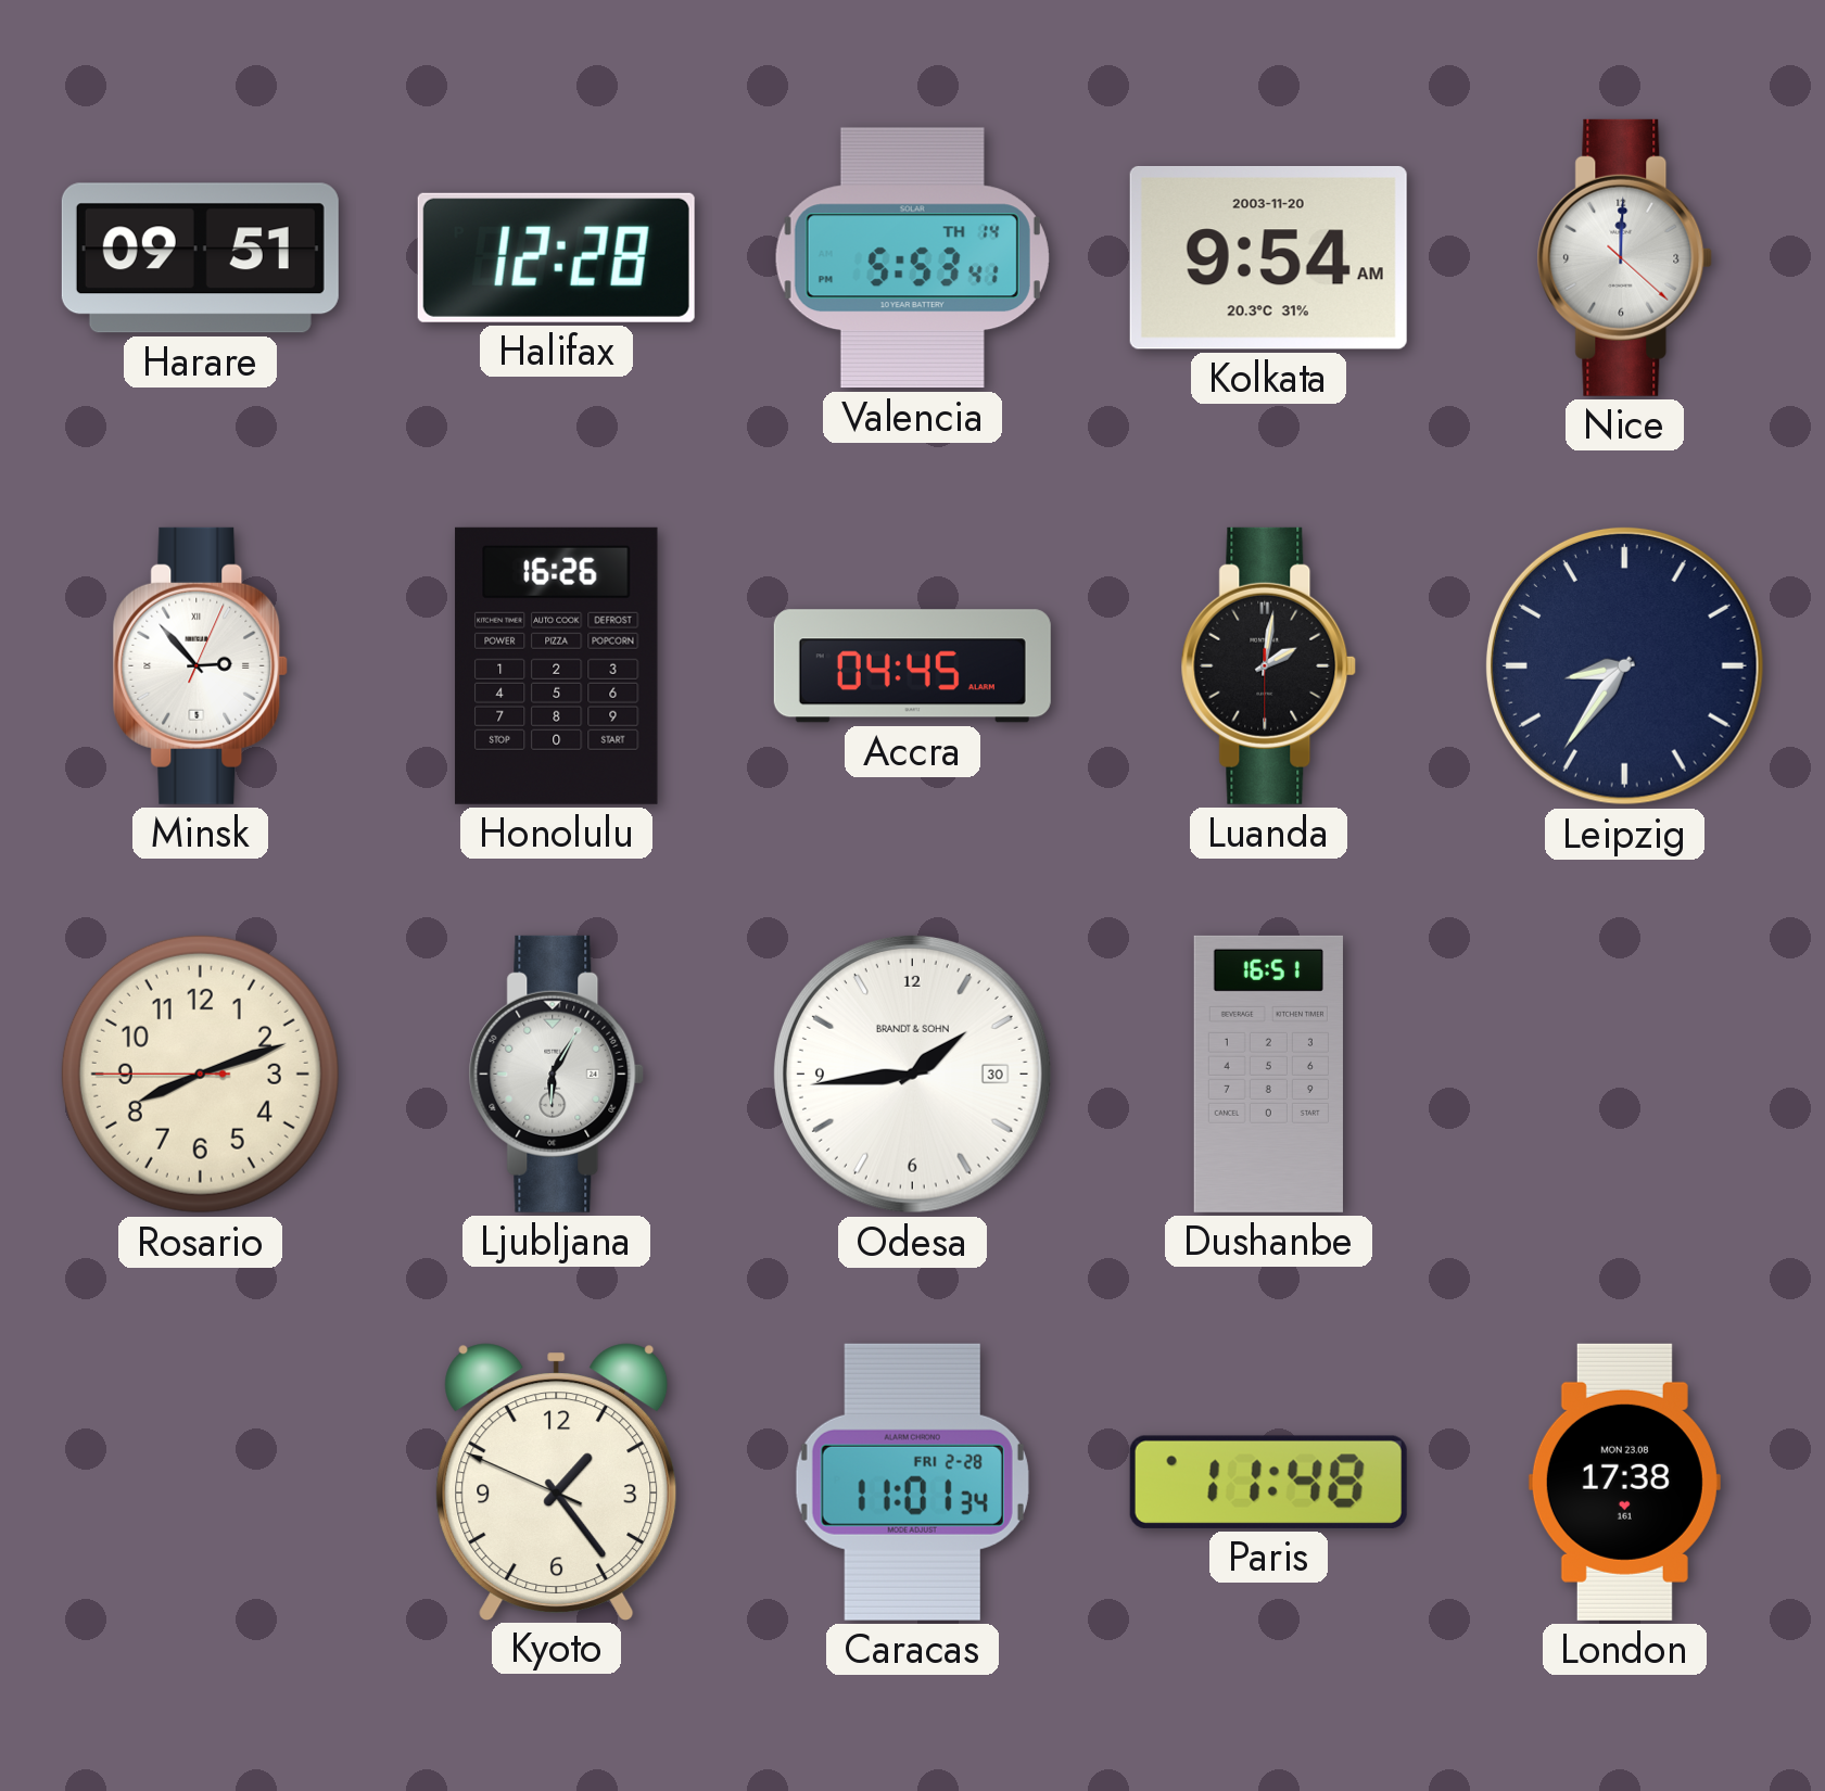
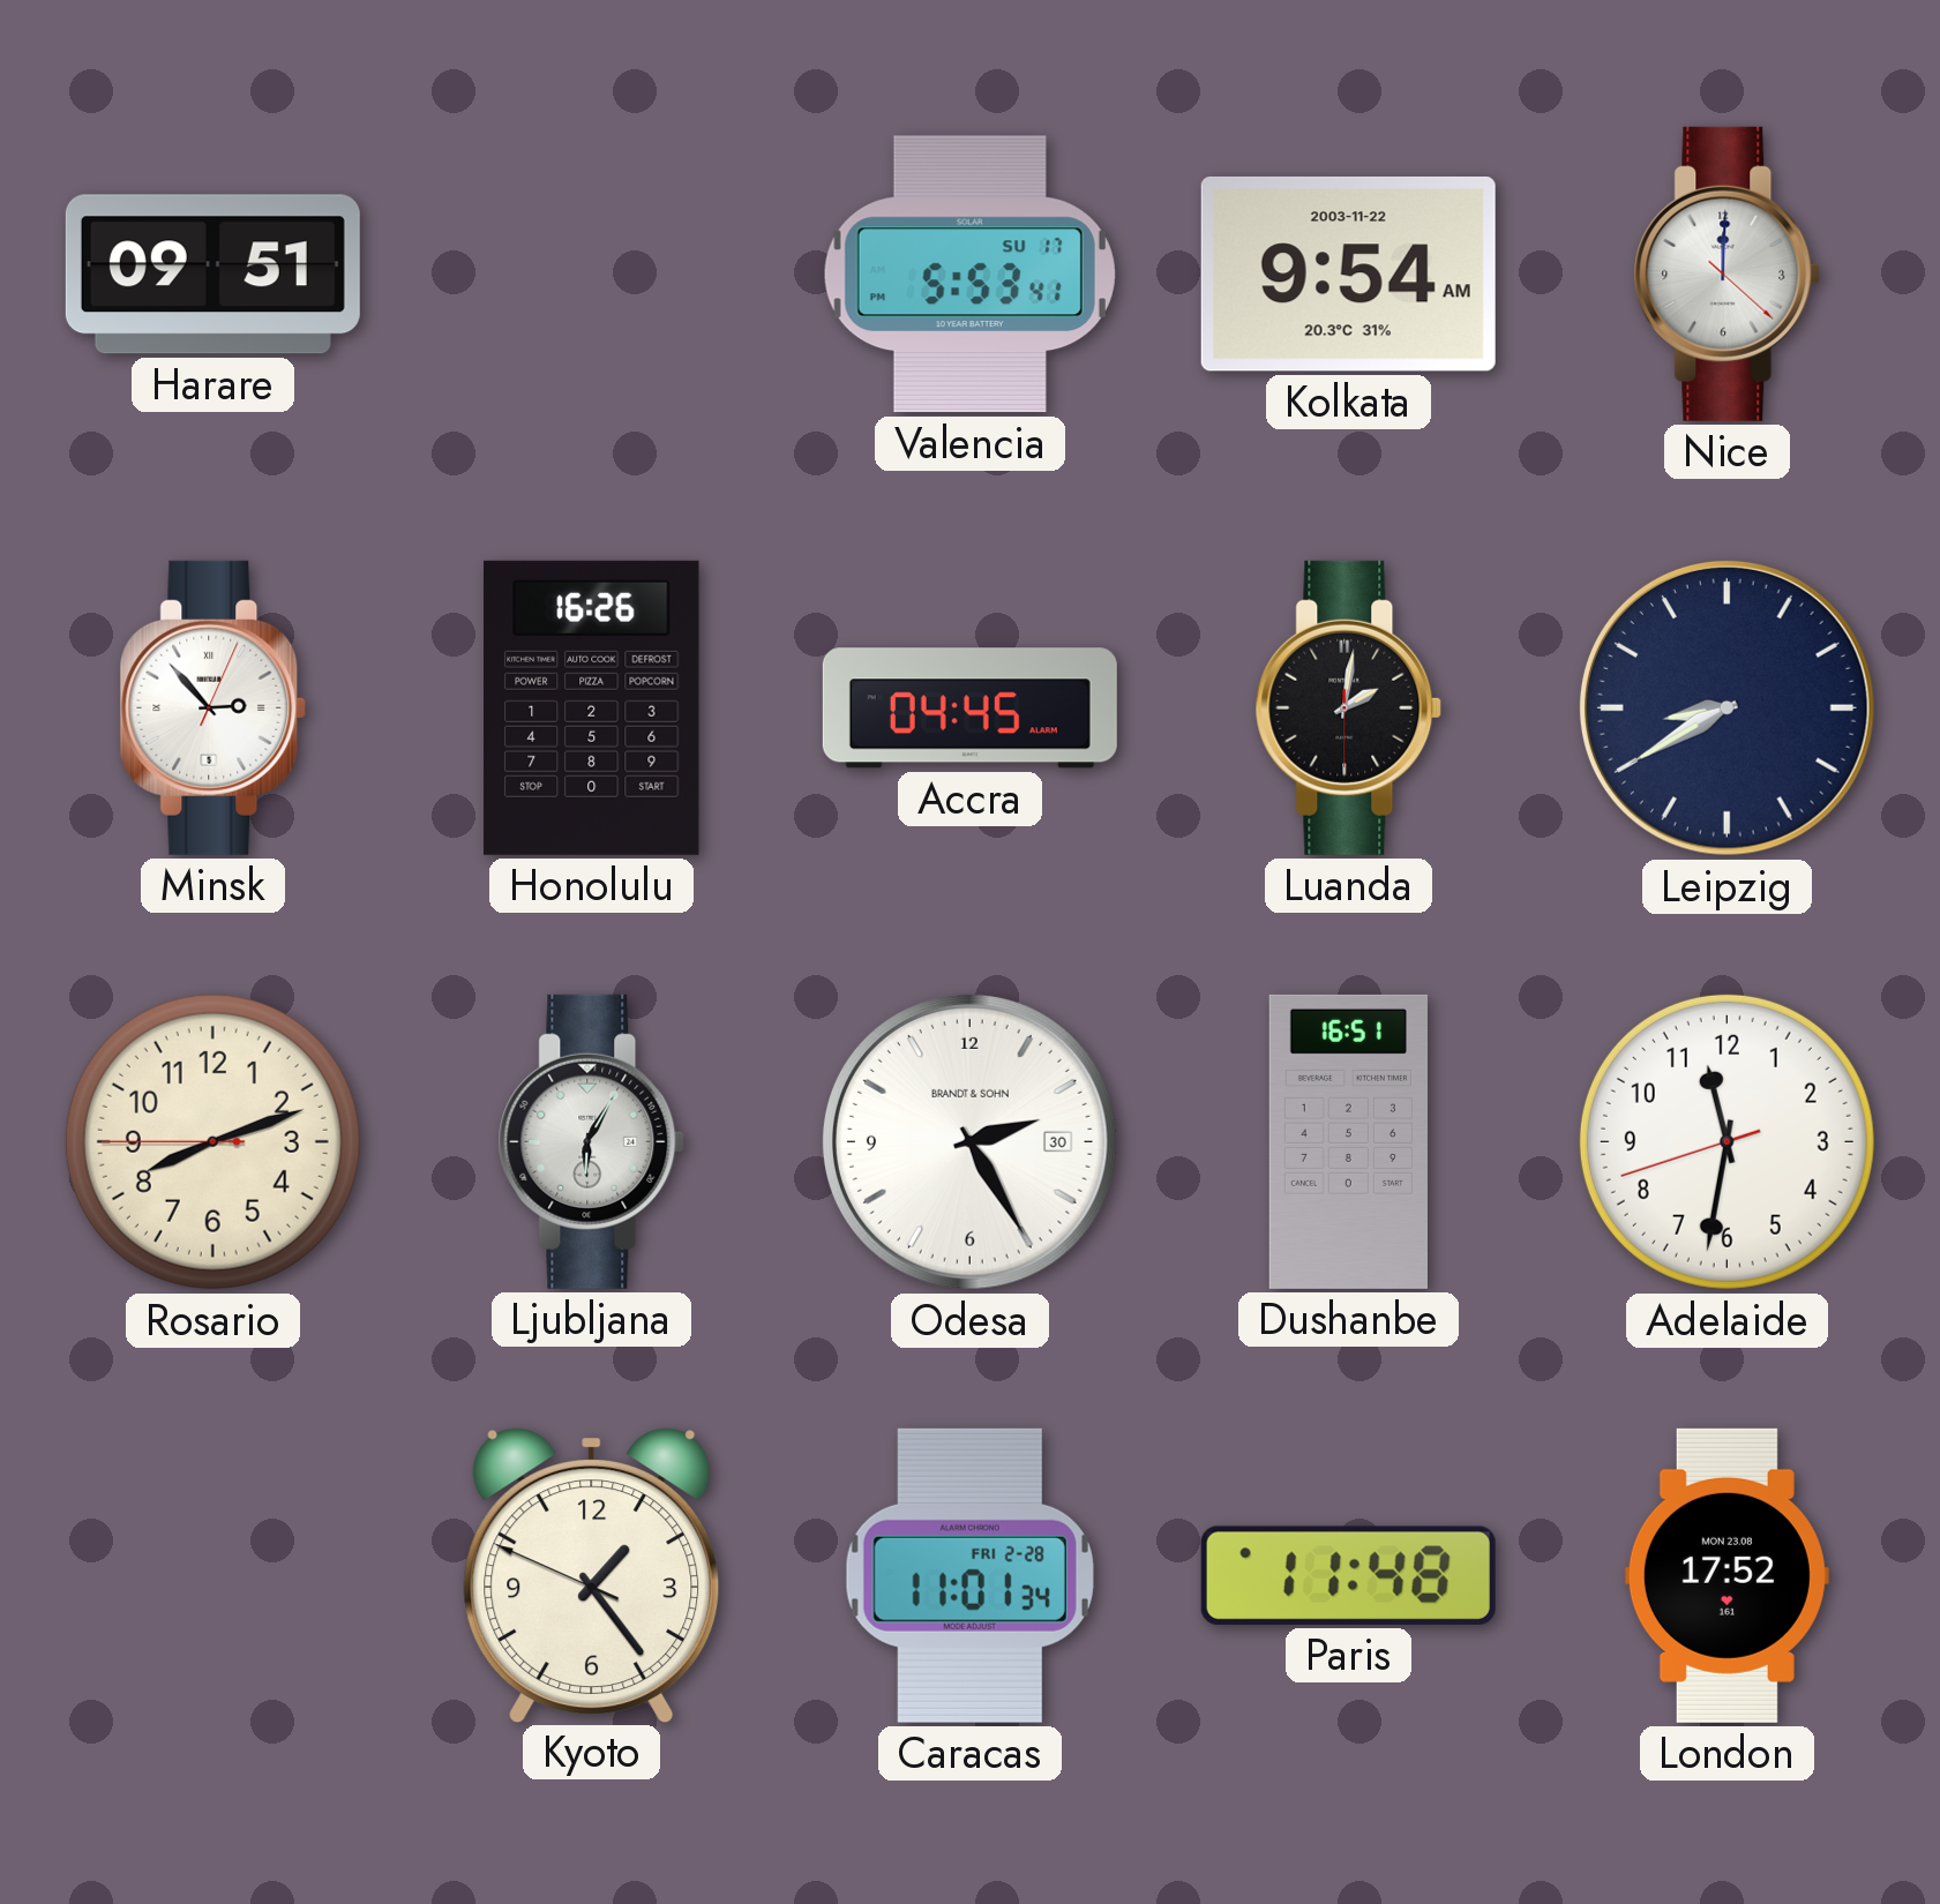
Halifax: 12:28 -> none (556, 257)
Valencia date: TH 14 -> SU 17 (969, 275)
Kolkata date: 2003-11-20 -> 2003-11-22 (1348, 273)
Leipzig: 8:36 -> 8:40 (1726, 707)
Odesa: 1:44 -> 2:25 (969, 1141)
Adelaide: none -> 11:31 (1726, 1141)
London: 17:38 -> 17:52 (1726, 1575)
